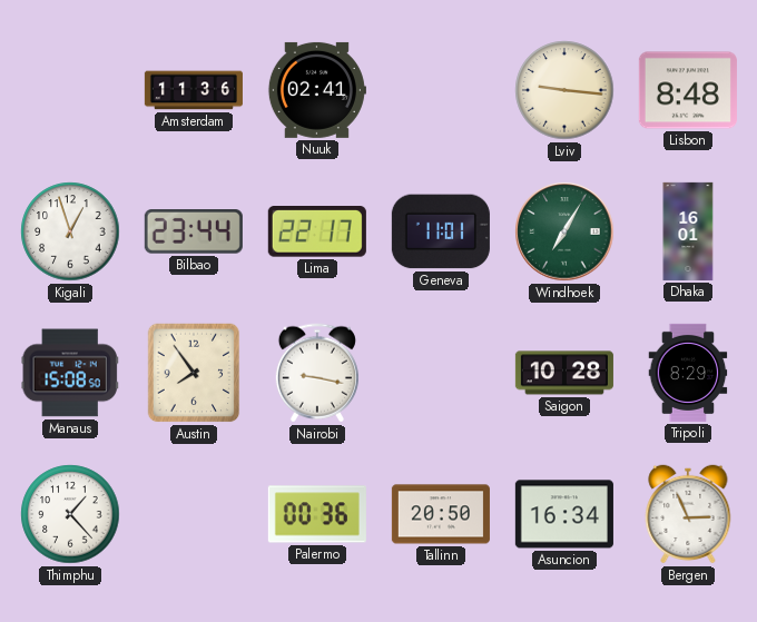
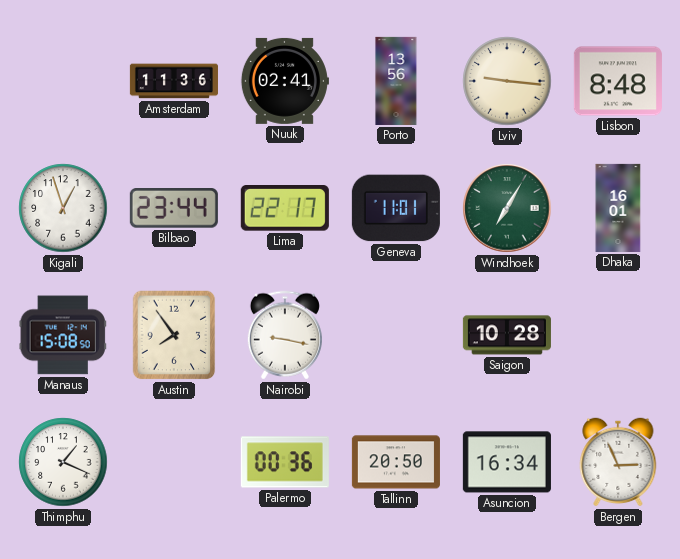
Porto: none -> 13:56 (396, 81)
Tripoli: 8:29 -> none (688, 373)
Thimphu: 1:23 -> 1:19 (63, 462)
